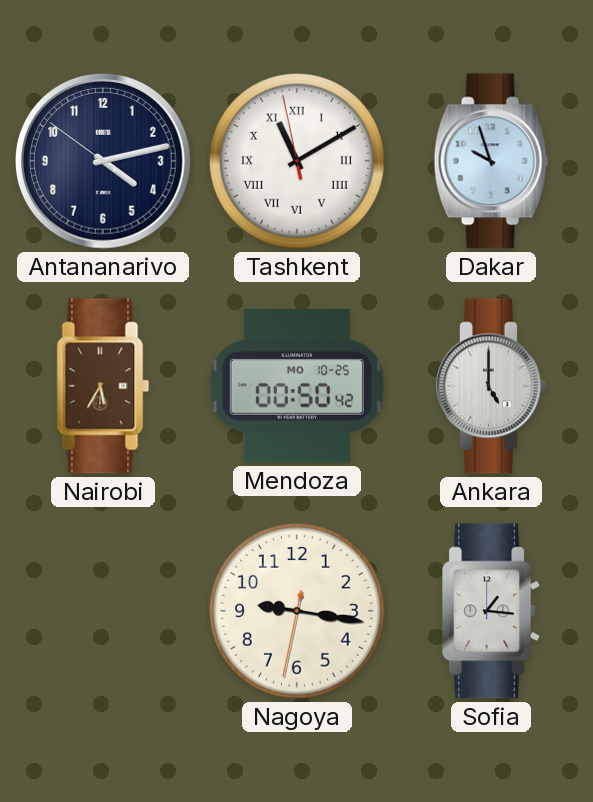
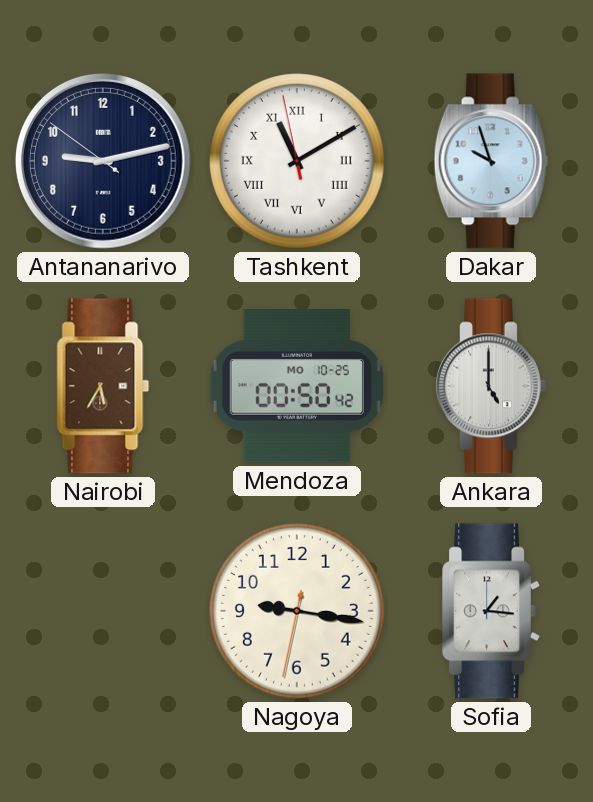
Antananarivo: 4:12 -> 9:12 (104, 162)
